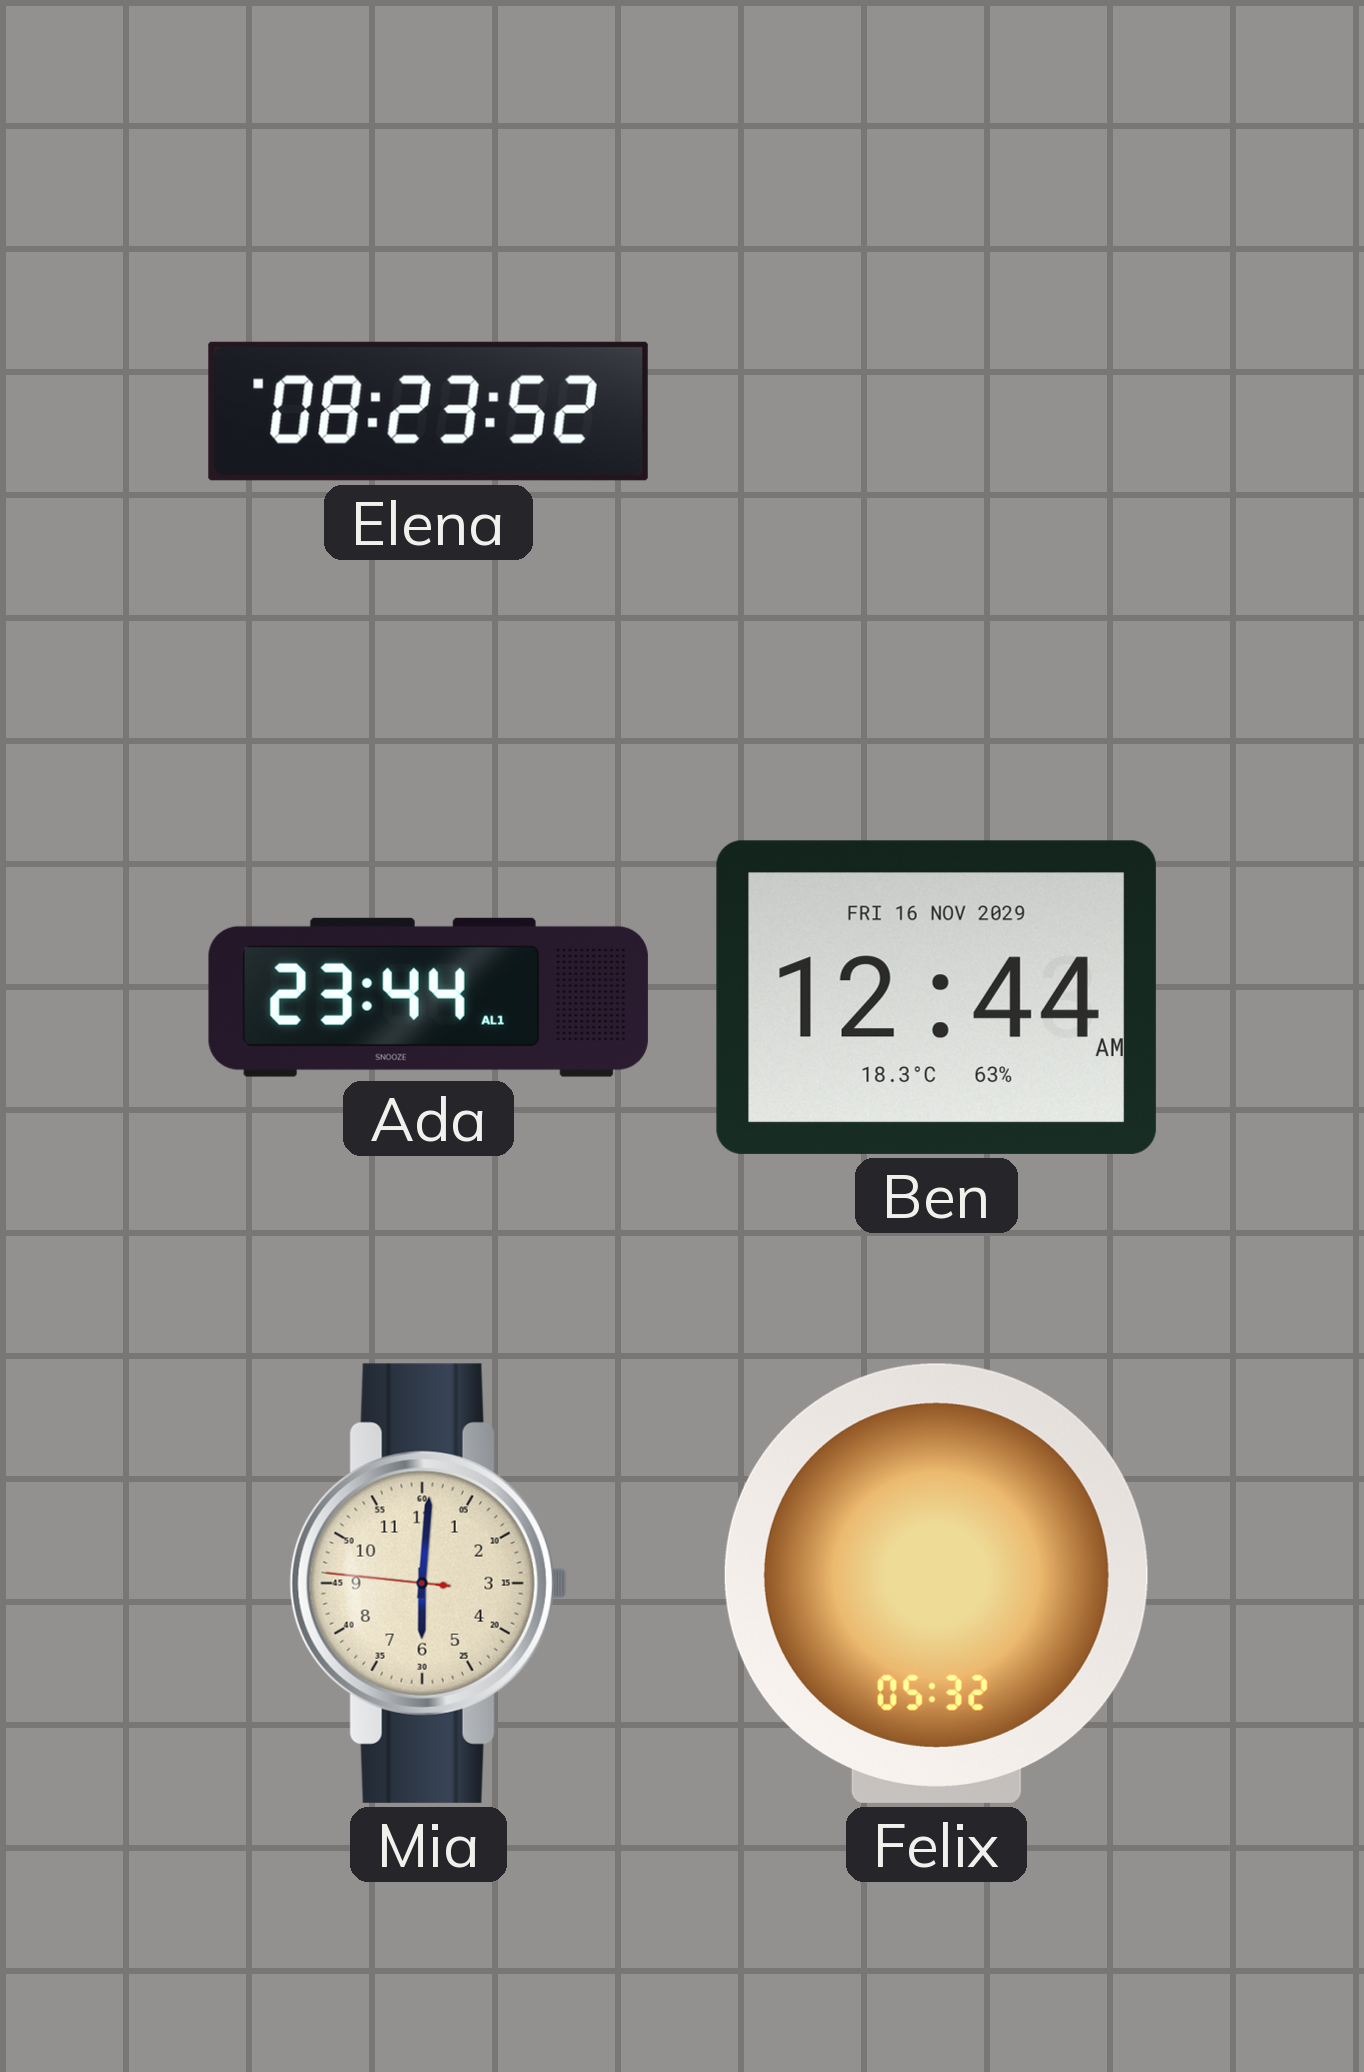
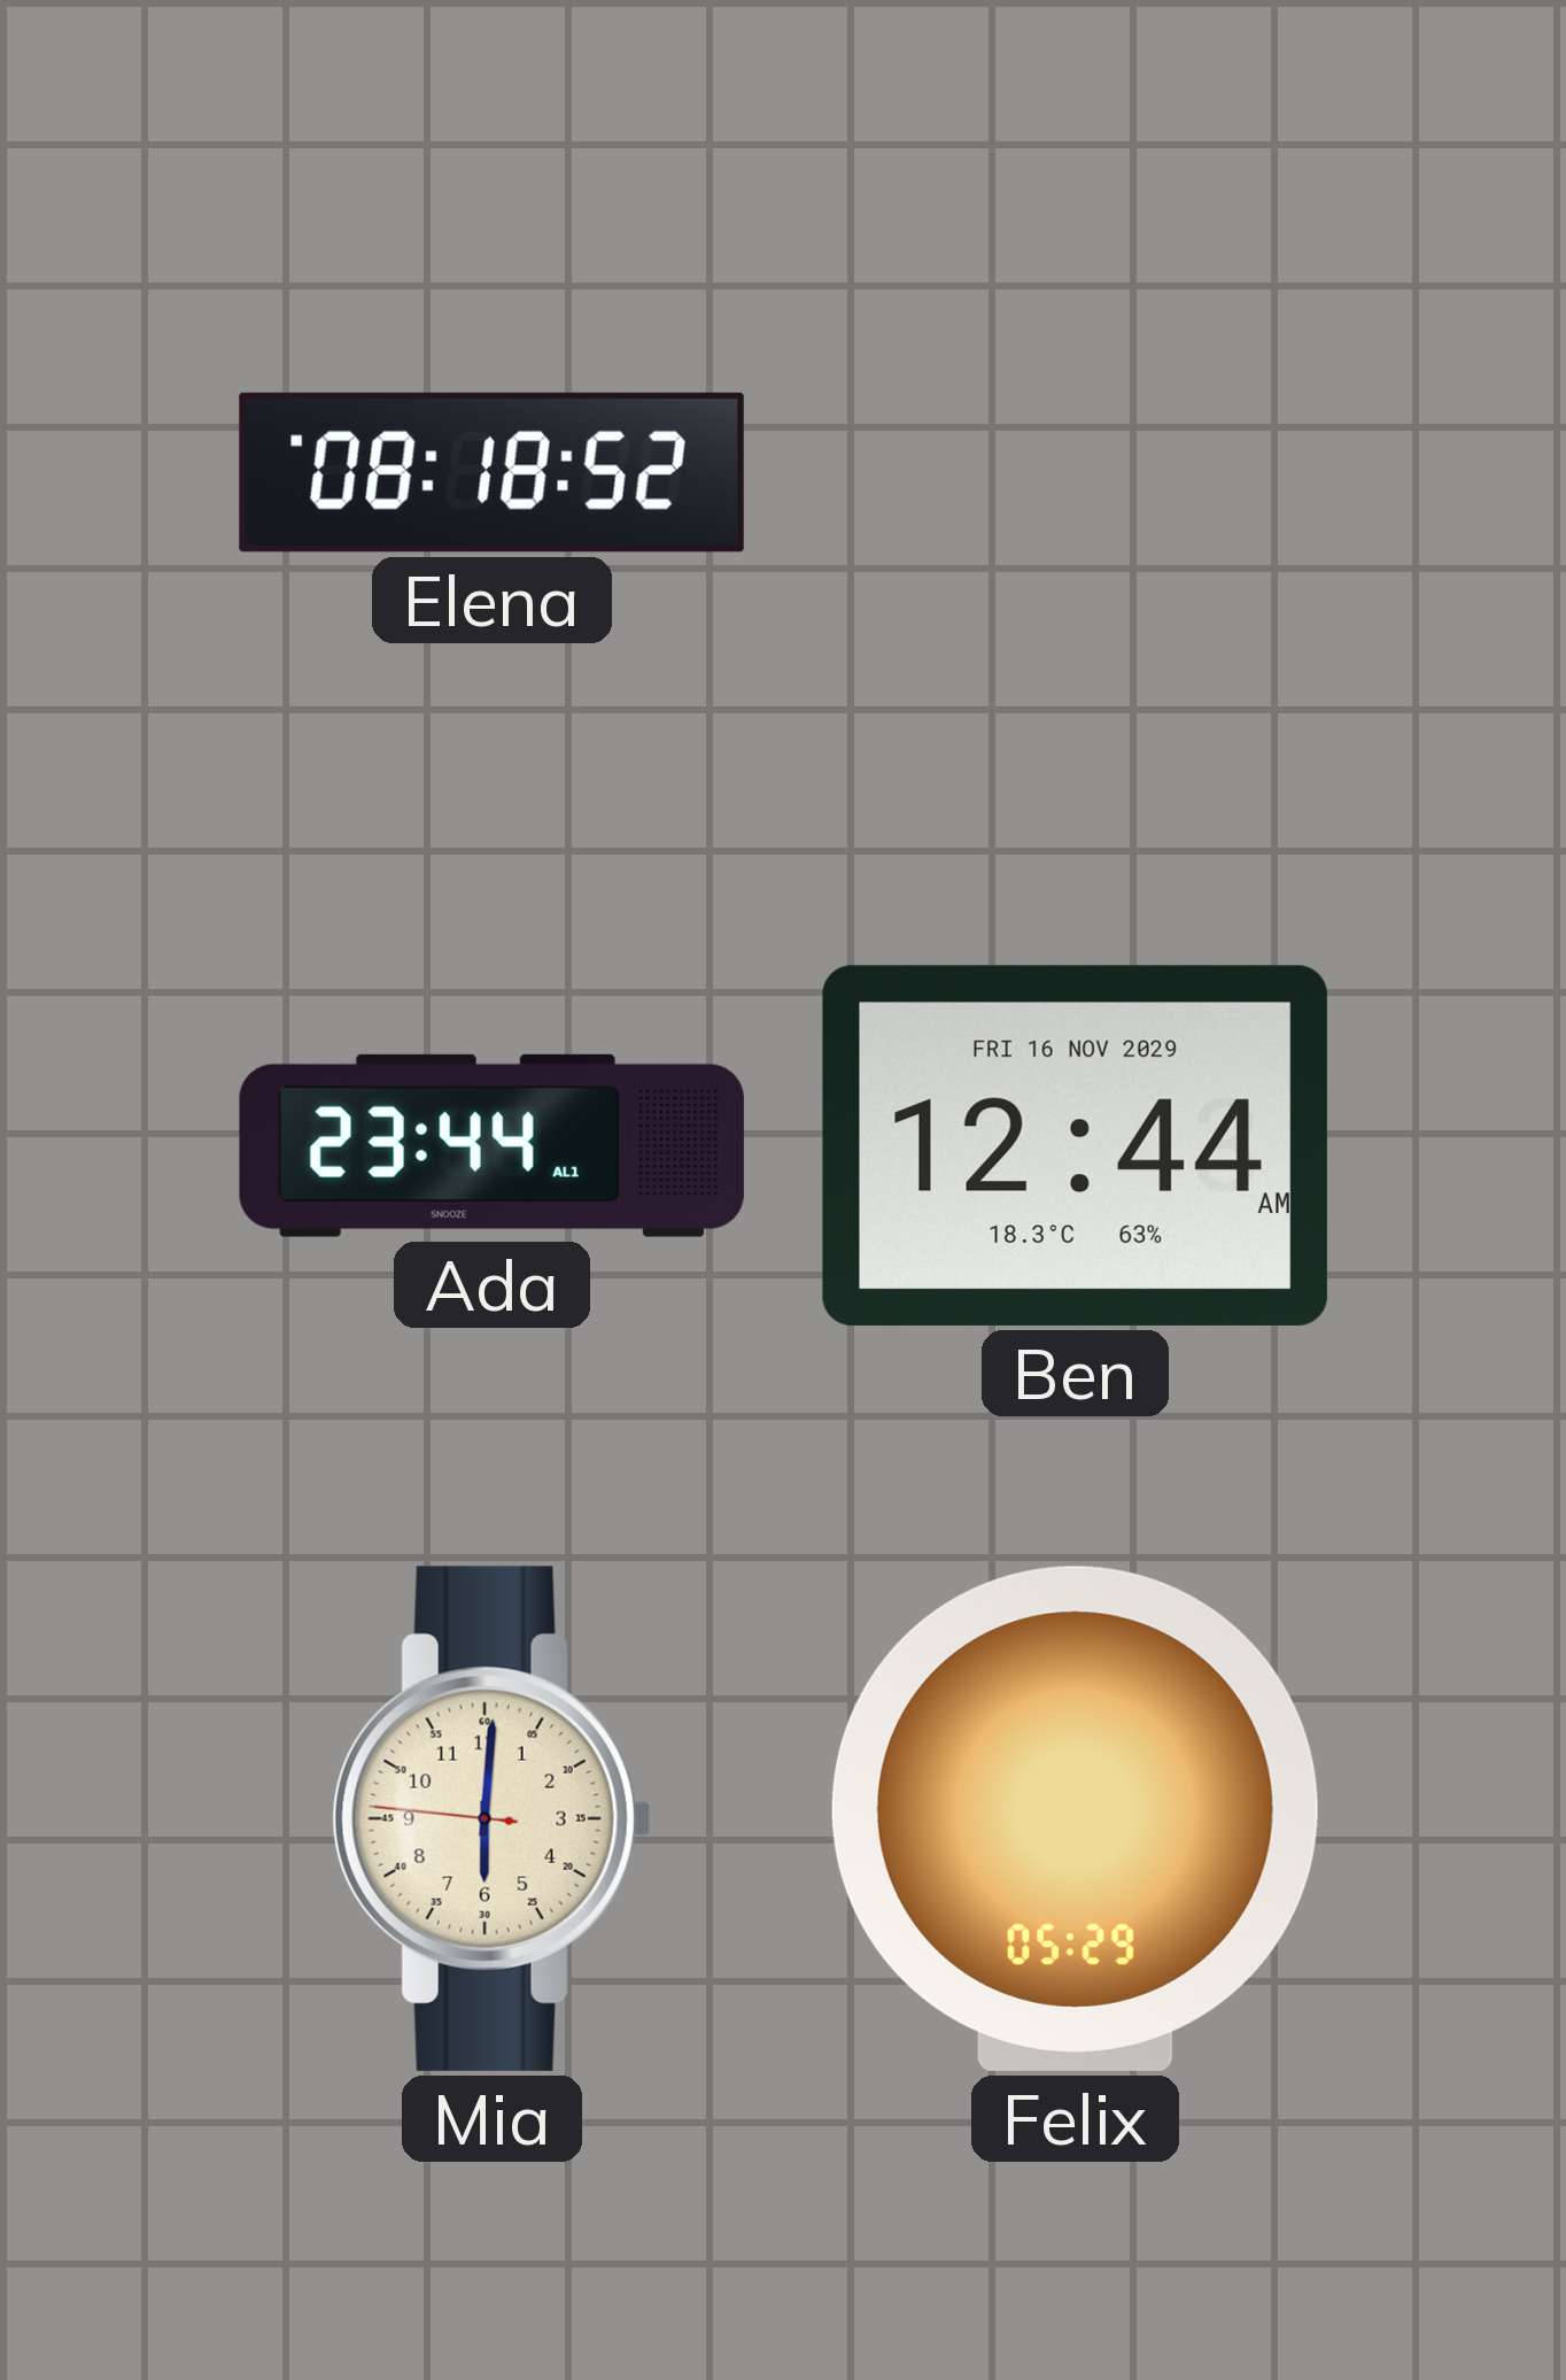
Elena: 08:23 -> 08:18 (491, 472)
Felix: 05:32 -> 05:29 (1075, 1818)
